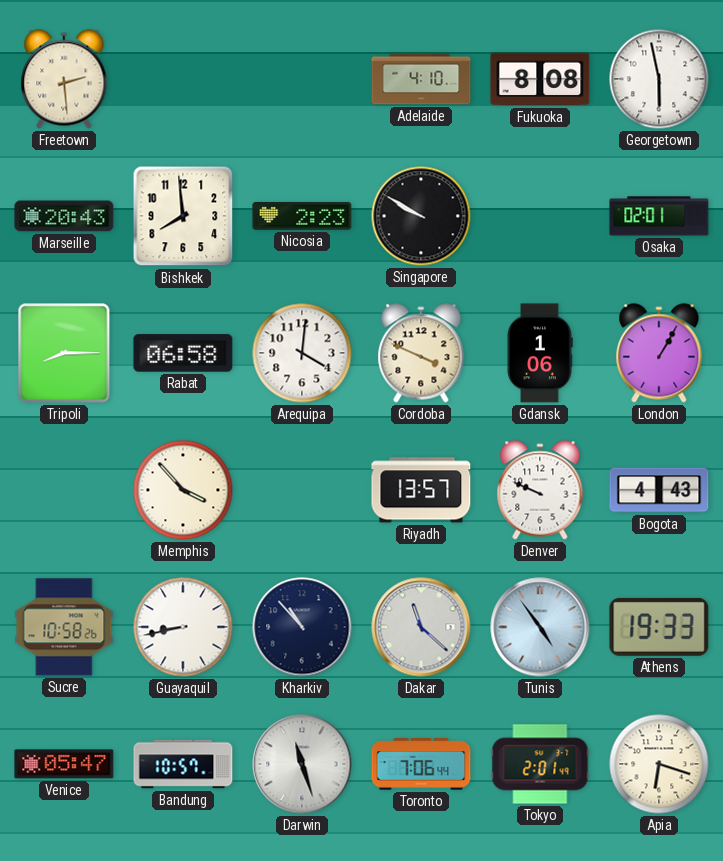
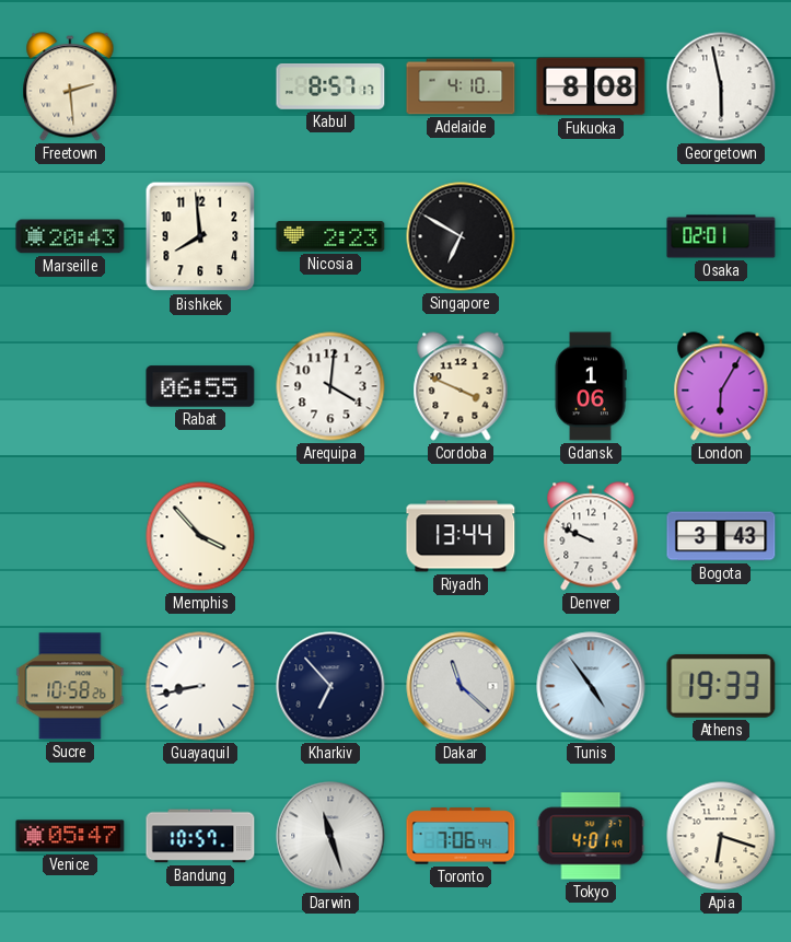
Kabul: none -> 8:57 (330, 86)
Singapore: 9:50 -> 6:50 (461, 236)
Tripoli: 8:15 -> none (64, 353)
Rabat: 06:58 -> 06:55 (200, 386)
London: 1:05 -> 6:05 (721, 386)
Riyadh: 13:57 -> 13:44 (461, 536)
Bogota: 4:43 -> 3:43 (721, 536)
Kharkiv: 10:53 -> 6:53 (330, 686)
Tokyo: 2:01 -> 4:01 (591, 836)
